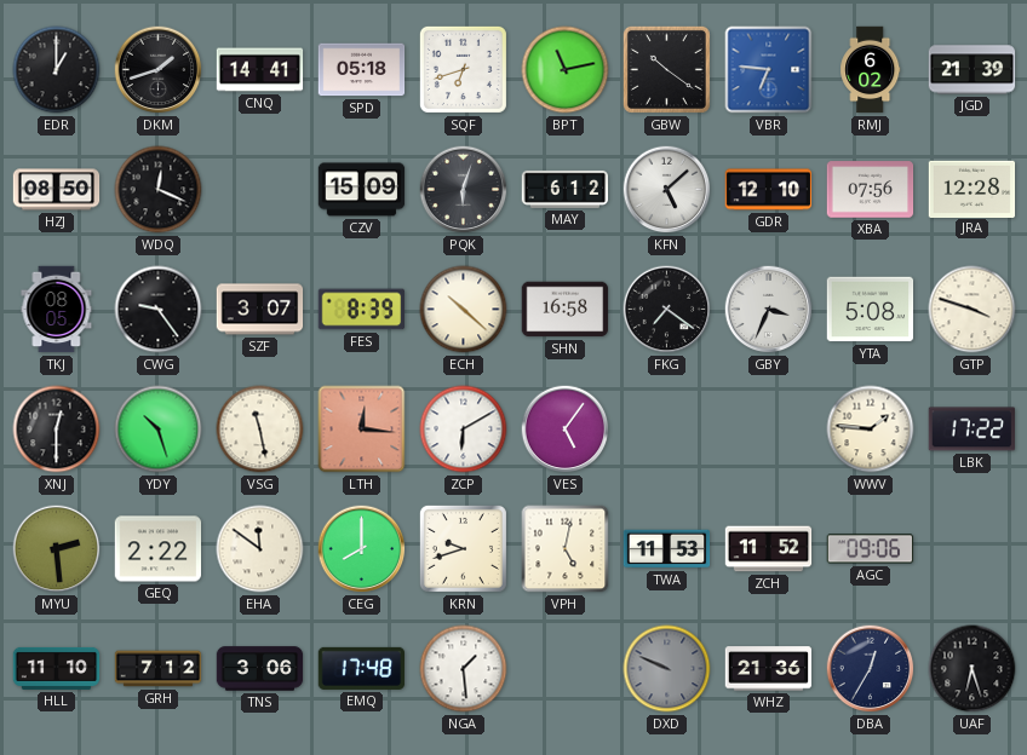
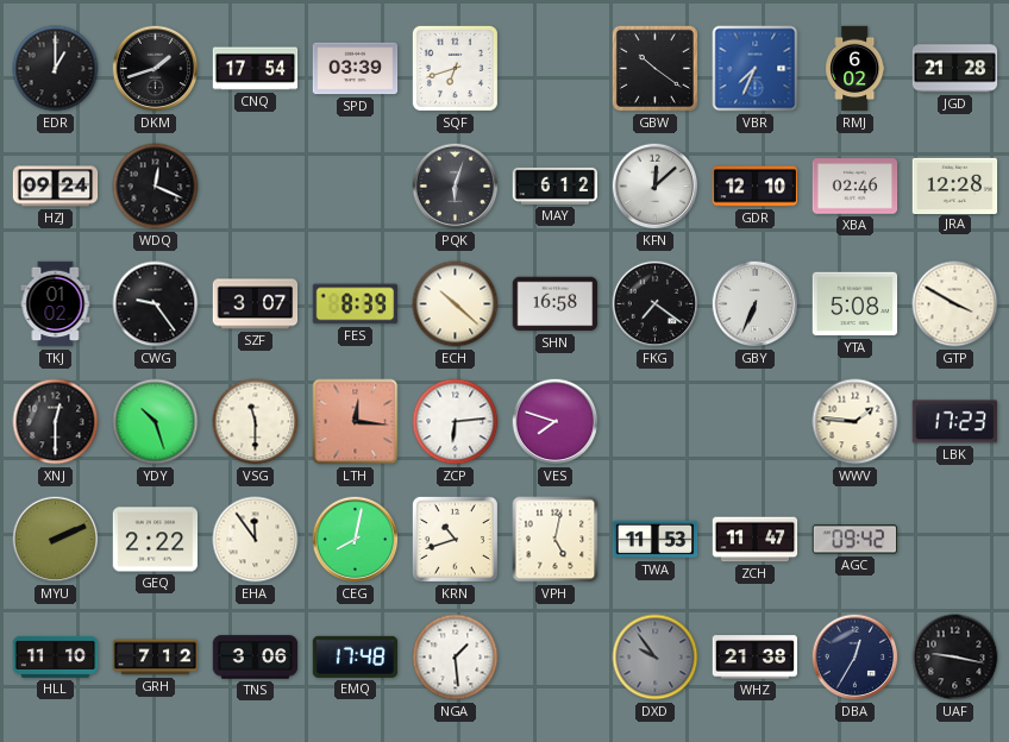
CNQ: 14:41 -> 17:54 (256, 69)
SPD: 05:18 -> 03:39 (356, 69)
BPT: 11:13 -> none (566, 70)
VBR: 6:46 -> 7:34 (756, 69)
JGD: 21:39 -> 21:28 (955, 69)
HZJ: 08:50 -> 09:24 (56, 187)
CZV: 15:09 -> none (362, 190)
KFN: 5:08 -> 12:08 (656, 187)
XBA: 07:56 -> 02:46 (856, 187)
TKJ: 08:05 -> 01:02 (56, 304)
GBY: 3:34 -> 6:34 (756, 304)
GTP: 3:48 -> 3:50 (955, 304)
VSG: 11:28 -> 11:30 (256, 422)
ZCP: 6:10 -> 6:14 (456, 422)
VES: 5:06 -> 7:48 (556, 422)
LBK: 17:22 -> 17:23 (954, 422)
MYU: 2:29 -> 2:11 (56, 540)
EHA: 11:51 -> 11:54 (256, 540)
CEG: 8:00 -> 8:02 (356, 540)
KRN: 9:42 -> 10:42 (455, 539)
ZCH: 11:52 -> 11:47 (756, 540)
AGC: 09:06 -> 09:42 (856, 540)
DXD: 9:49 -> 9:54 (656, 658)
WHZ: 21:36 -> 21:38 (756, 658)
UAF: 6:27 -> 9:17 (955, 658)
